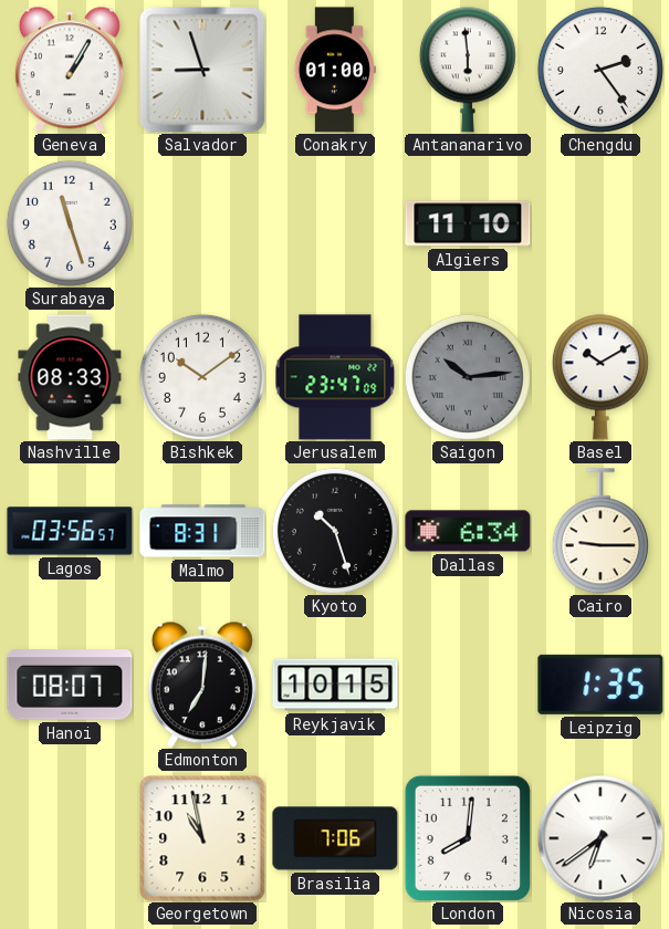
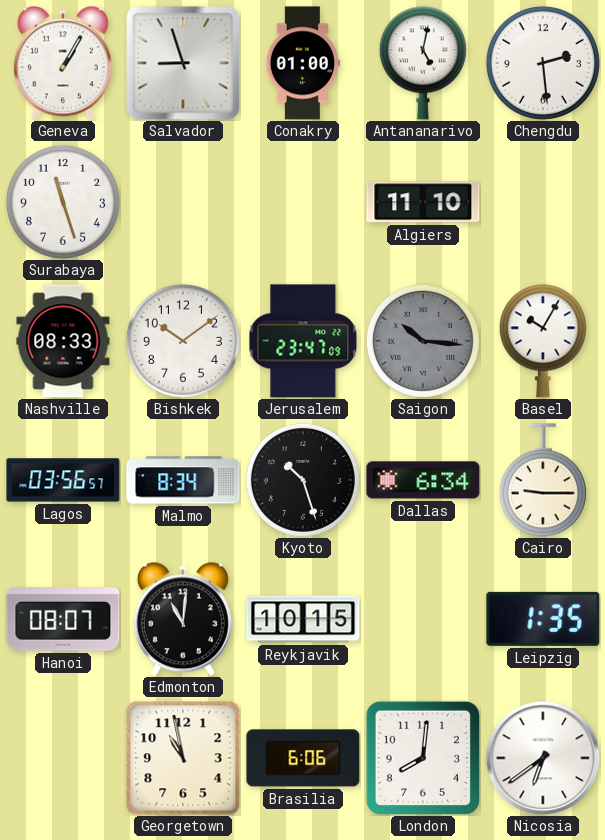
Antananarivo: 5:59 -> 5:02 (423, 63)
Chengdu: 2:24 -> 2:29 (543, 63)
Saigon: 10:14 -> 10:16 (423, 341)
Basel: 10:10 -> 10:05 (543, 341)
Malmo: 8:31 -> 8:34 (183, 480)
Edmonton: 7:01 -> 11:01 (183, 619)
Brasilia: 7:06 -> 6:06 (303, 758)
